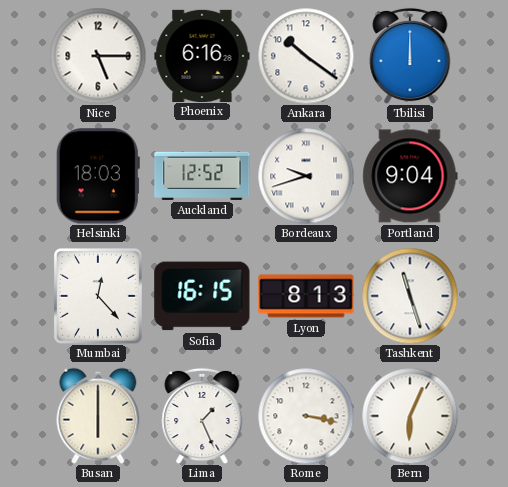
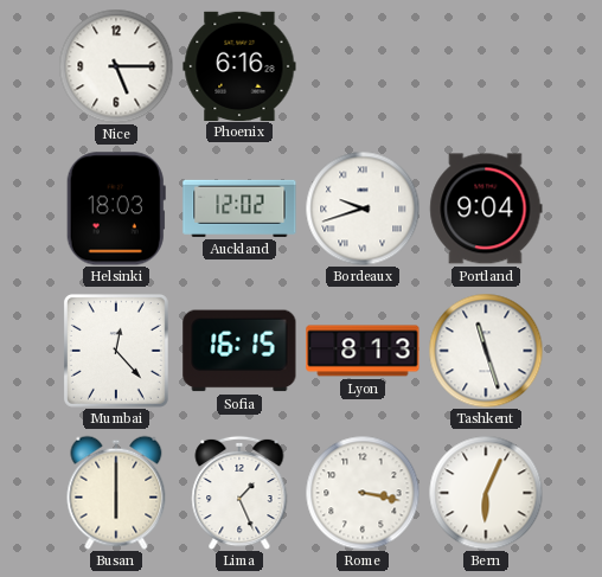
Ankara: 10:21 -> none (306, 56)
Tbilisi: 12:00 -> none (410, 56)
Auckland: 12:52 -> 12:02 (239, 209)
